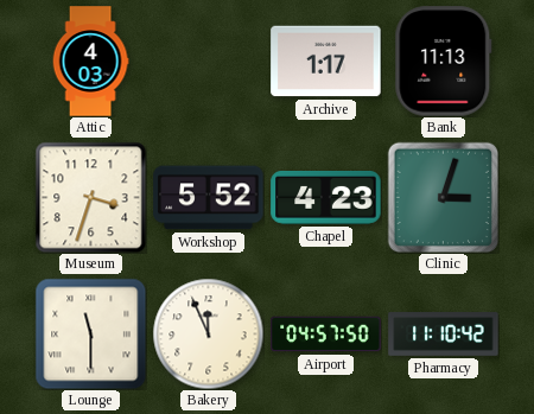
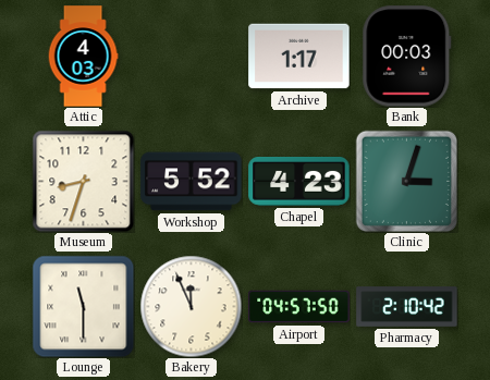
Bank: 11:13 -> 00:03 (407, 57)
Museum: 3:33 -> 8:33 (83, 181)
Pharmacy: 11:10 -> 2:10 (407, 307)
